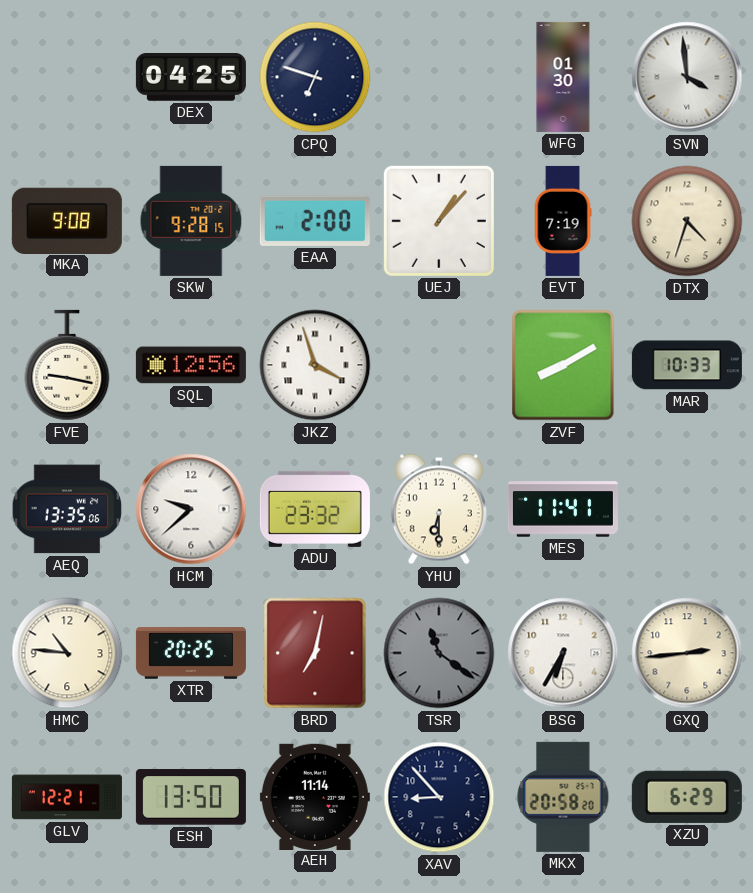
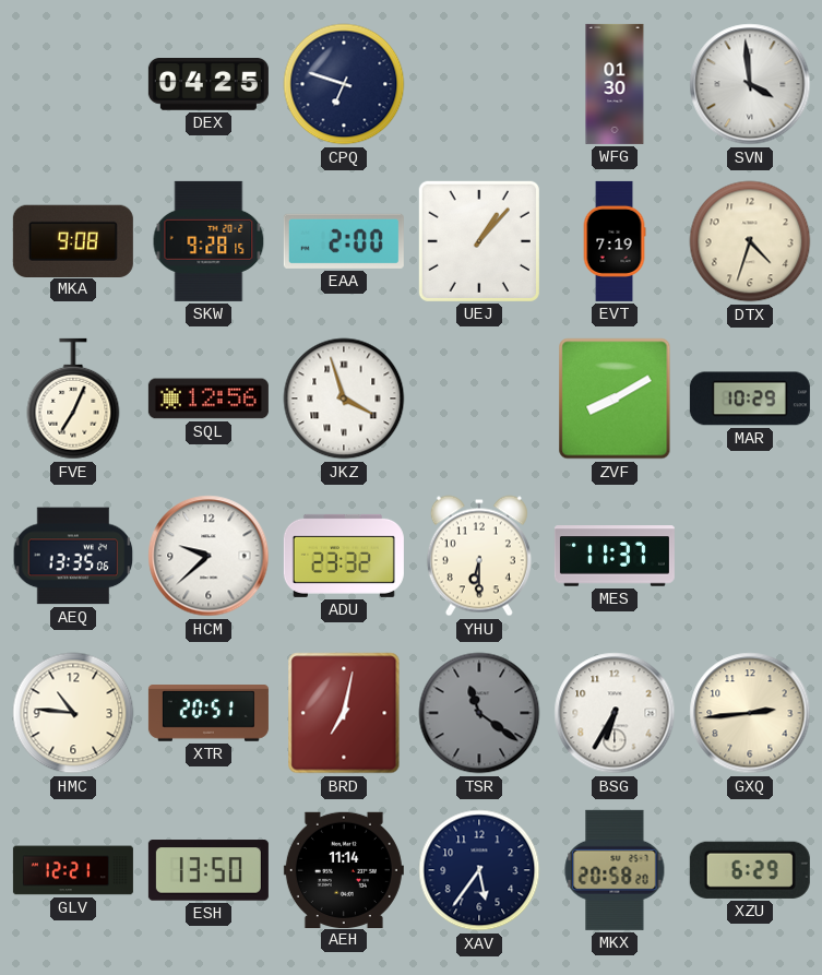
FVE: 9:17 -> 7:04 (73, 399)
MAR: 10:33 -> 10:29 (750, 399)
MES: 11:41 -> 11:37 (615, 556)
XTR: 20:25 -> 20:51 (209, 713)
XAV: 8:53 -> 5:36 (479, 870)
